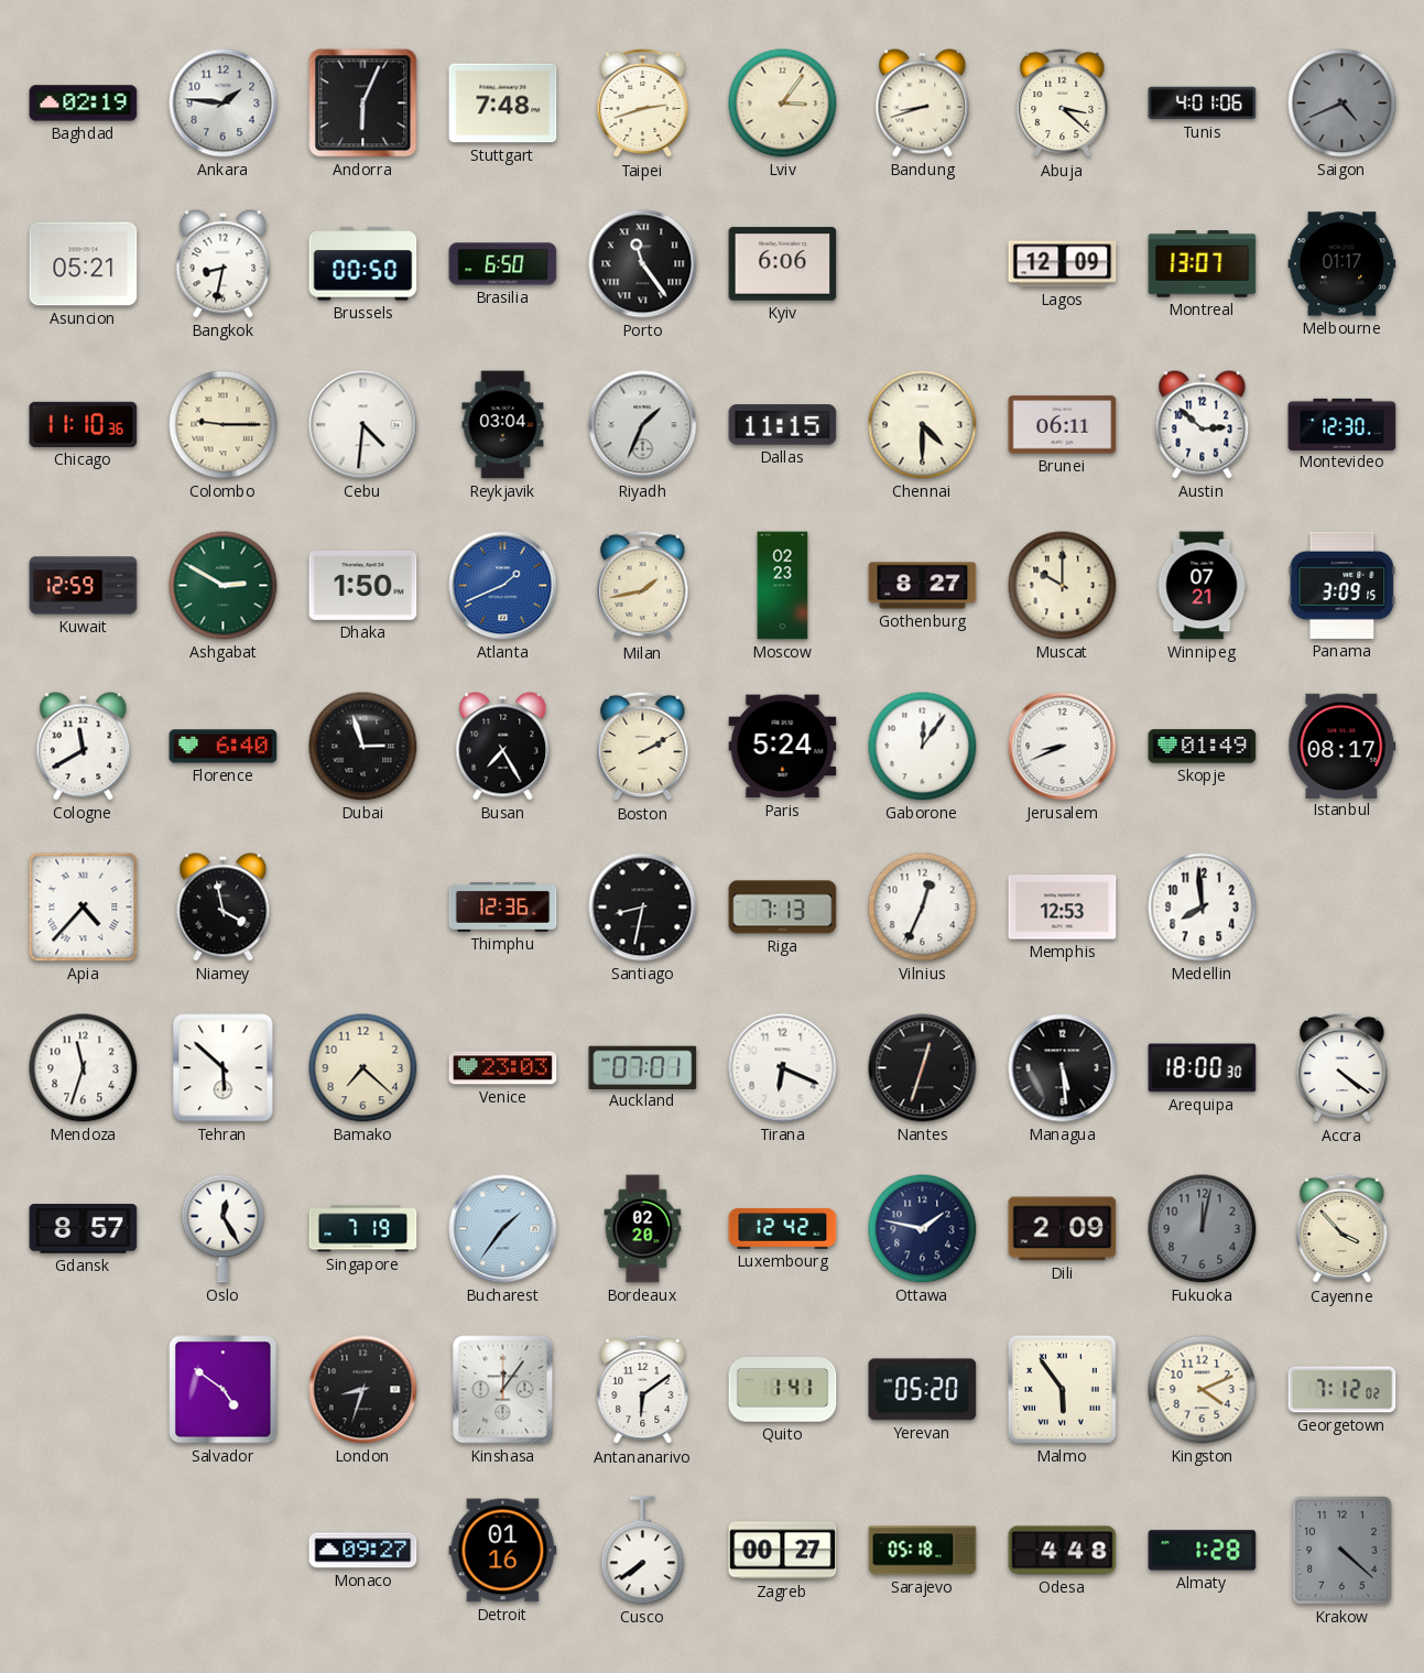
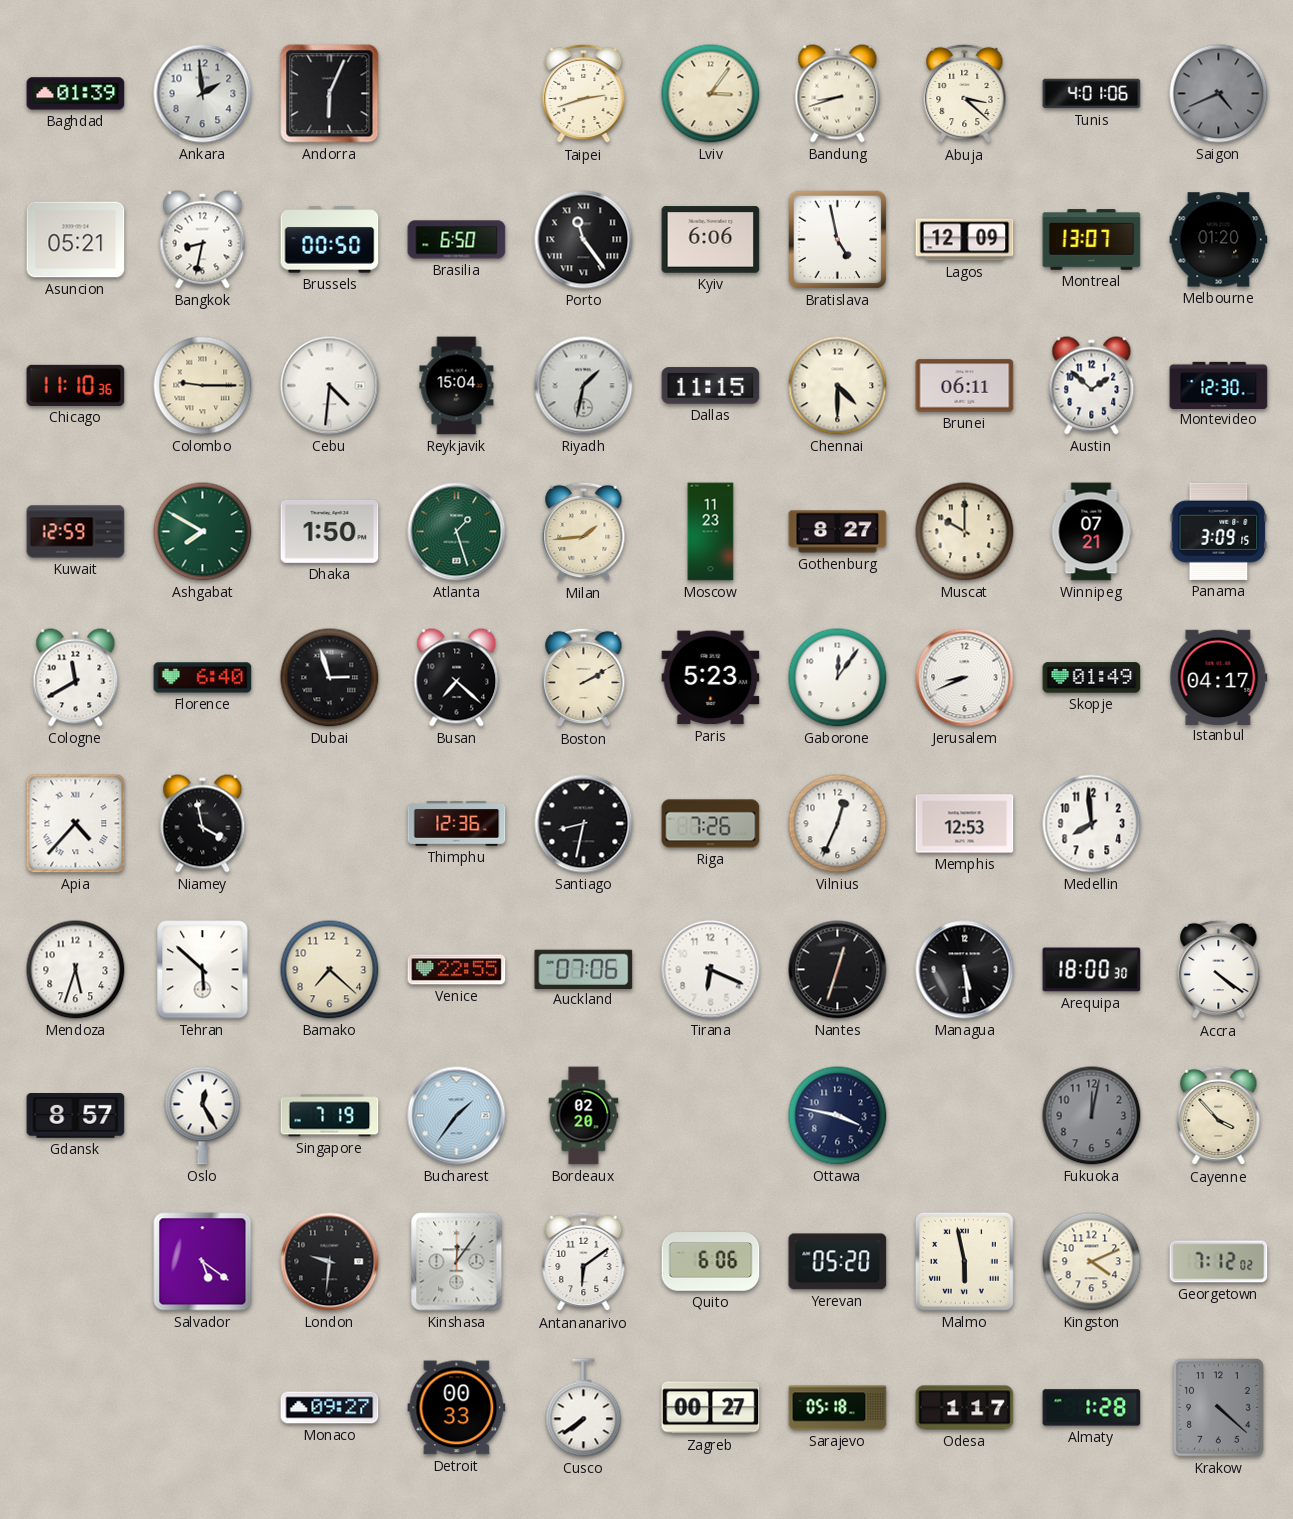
Baghdad: 02:19 -> 01:39 (76, 94)
Ankara: 1:46 -> 1:59 (203, 94)
Stuttgart: 7:48 -> none (503, 104)
Bratislava: none -> 4:58 (838, 240)
Melbourne: 01:17 -> 01:20 (1219, 240)
Reykjavik: 03:04 -> 15:04 (457, 386)
Riyadh: 1:34 -> 1:32 (584, 386)
Austin: 2:52 -> 1:52 (1092, 386)
Ashgabat: 2:50 -> 7:50 (203, 532)
Atlanta: 1:41 -> 1:27 (457, 532)
Atlanta dial: blue -> green (457, 532)
Milan: 1:43 -> 1:44 (584, 532)
Moscow: 02:23 -> 11:23 (711, 532)
Busan: 7:25 -> 7:22 (457, 678)
Paris: 5:24 -> 5:23 (711, 678)
Istanbul: 08:17 -> 04:17 (1219, 677)
Riga: 7:13 -> 7:26 (711, 824)
Mendoza: 11:33 -> 5:33 (76, 970)
Venice: 23:03 -> 22:55 (457, 970)
Auckland: 07:01 -> 07:06 (584, 969)
Luxembourg: 12:42 -> none (783, 1229)
Ottawa: 1:47 -> 3:47 (838, 1116)
Dili: 2:09 -> none (1063, 1229)
Salvador: 4:51 -> 5:21 (203, 1262)
London: 8:33 -> 9:31 (330, 1262)
Quito: 1:41 -> 6:06 (711, 1262)
Malmo: 5:54 -> 5:58 (964, 1261)
Detroit: 01:16 -> 00:33 (457, 1408)
Odesa: 4:48 -> 1:17 (965, 1408)
